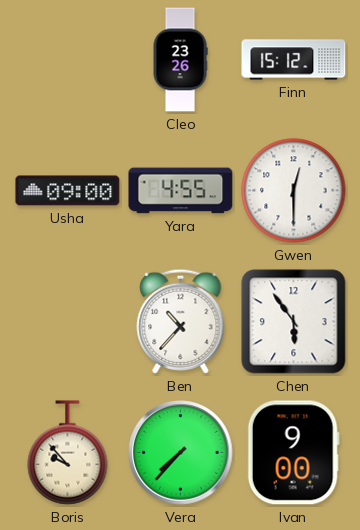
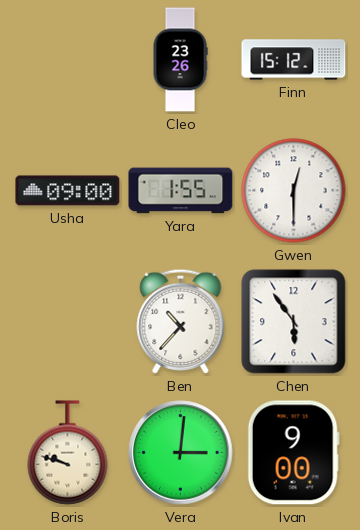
Yara: 4:55 -> 1:55 (181, 191)
Boris: 9:53 -> 9:48 (68, 453)
Vera: 7:37 -> 3:01 (181, 453)
